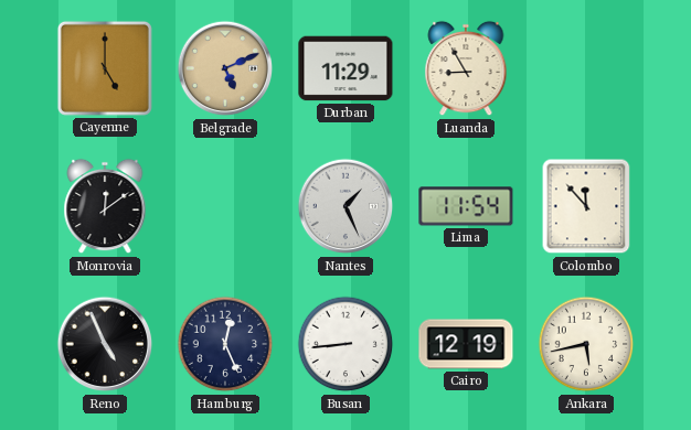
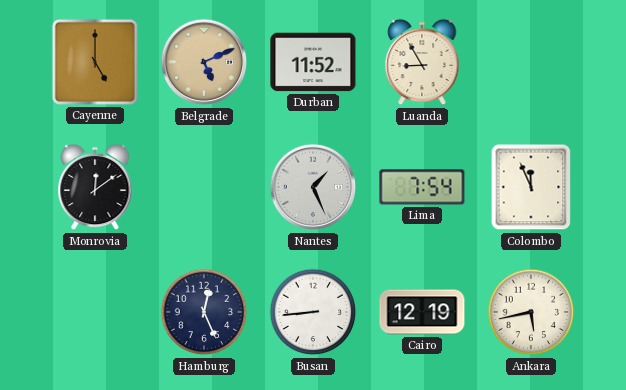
Durban: 11:29 -> 11:52 (313, 62)
Lima: 11:54 -> 7:54 (422, 187)
Colombo: 11:53 -> 11:56 (531, 187)
Reno: 4:56 -> none (105, 344)
